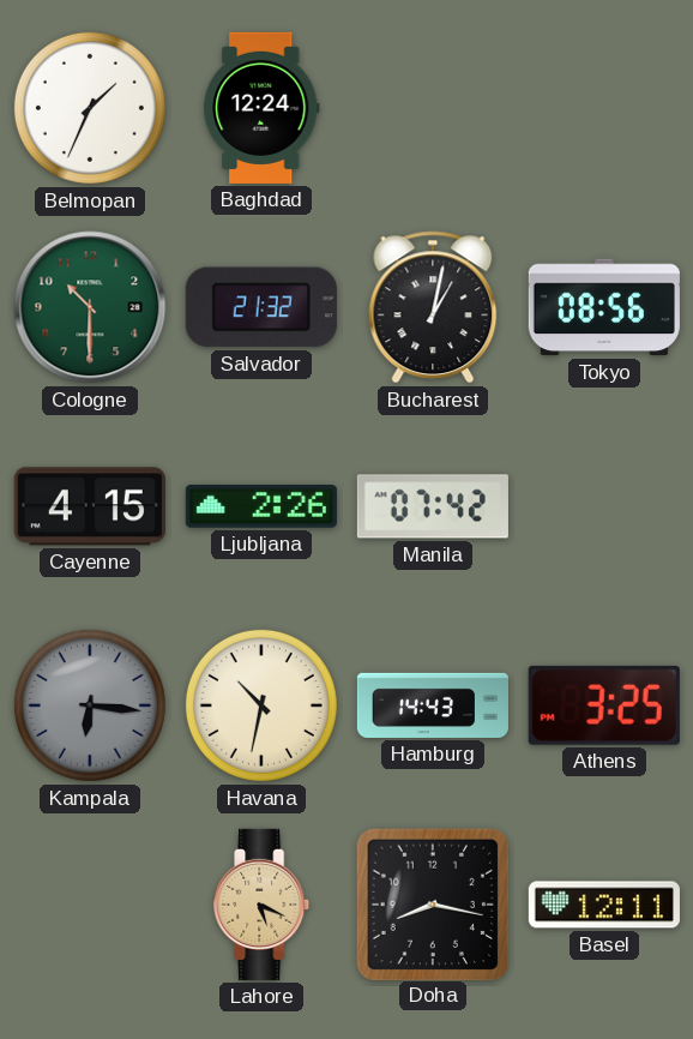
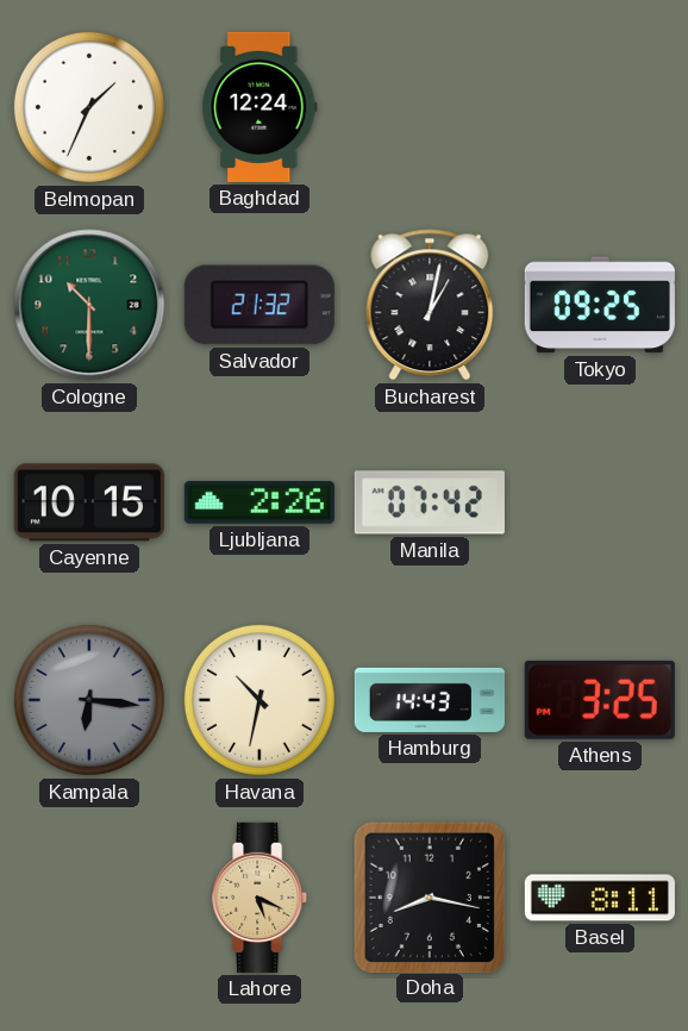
Tokyo: 08:56 -> 09:25 (600, 305)
Cayenne: 4:15 -> 10:15 (89, 502)
Basel: 12:11 -> 8:11 (600, 898)
